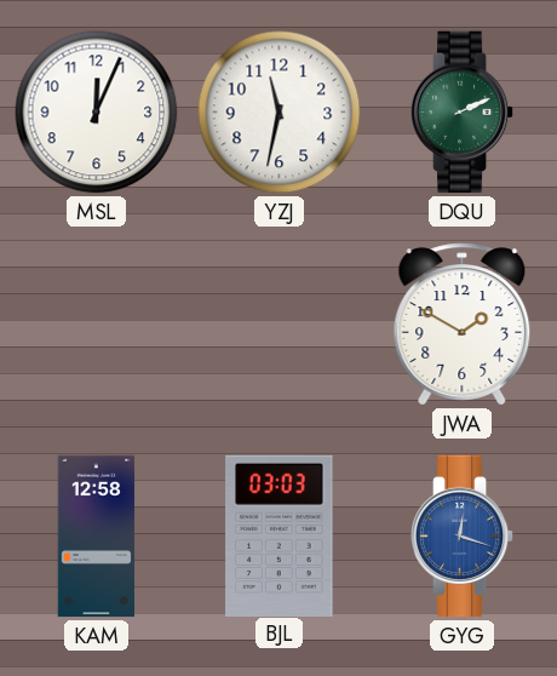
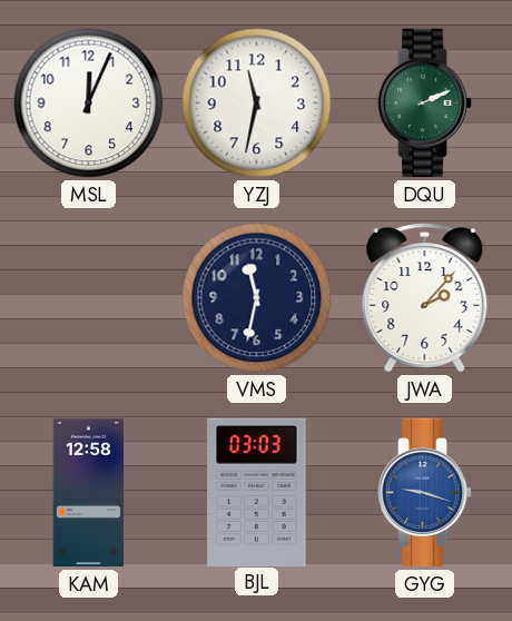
VMS: none -> 11:32 (257, 298)
JWA: 1:50 -> 2:07 (425, 298)
GYG: 12:18 -> 9:18 (425, 493)
